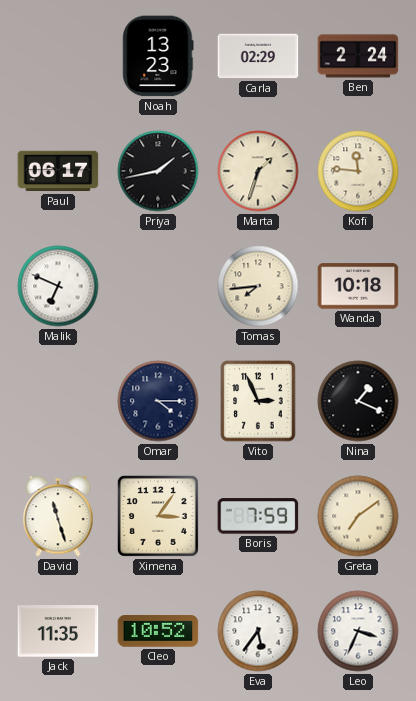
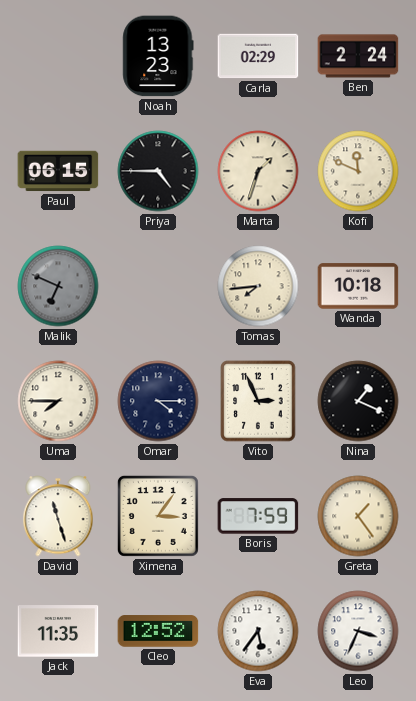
Paul: 06:17 -> 06:15 (58, 171)
Priya: 1:43 -> 4:45 (158, 171)
Kofi: 11:46 -> 11:49 (358, 171)
Malik dial: white -> grey (58, 286)
Uma: none -> 7:45 (58, 401)
Greta: 7:09 -> 1:24 (358, 516)
Cleo: 10:52 -> 12:52 (158, 631)
